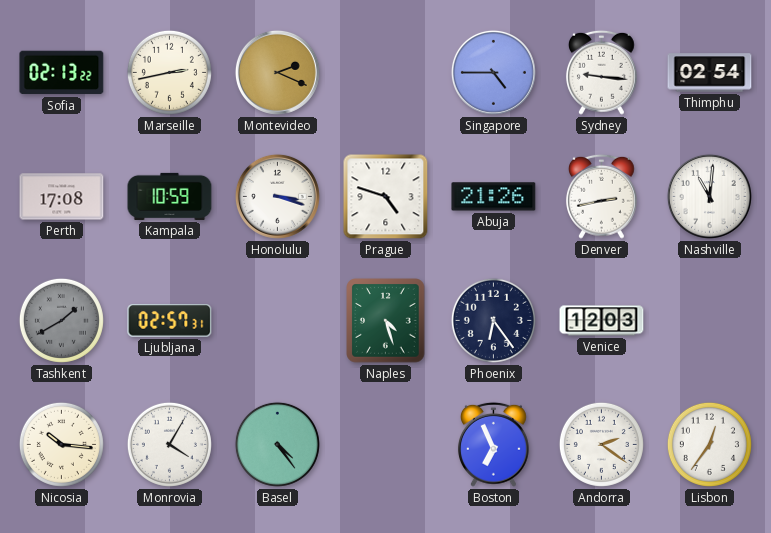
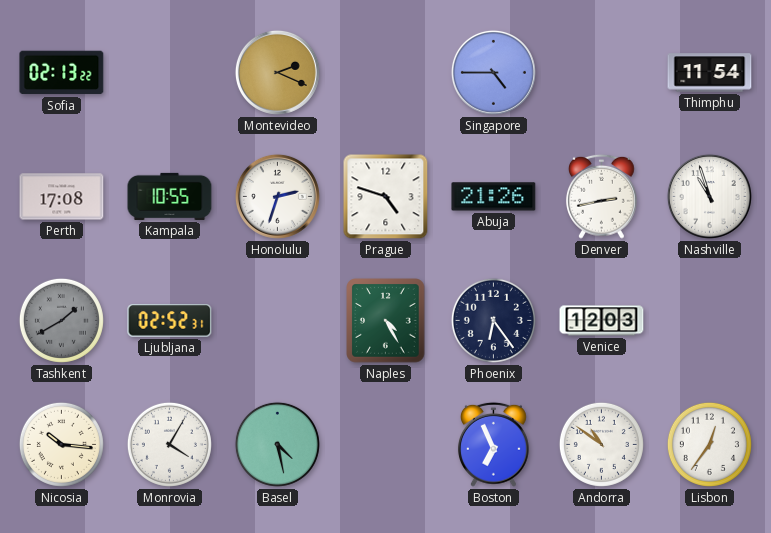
Marseille: 2:43 -> none (169, 72)
Sydney: 9:16 -> none (601, 72)
Thimphu: 02:54 -> 11:54 (710, 73)
Kampala: 10:59 -> 10:55 (170, 196)
Honolulu: 3:18 -> 2:33 (277, 196)
Nashville: 11:01 -> 10:57 (709, 196)
Ljubljana: 02:57 -> 02:52 (170, 321)
Naples: 4:27 -> 4:25 (386, 321)
Basel: 4:24 -> 4:28 (277, 444)
Andorra: 2:21 -> 10:51 (601, 444)
